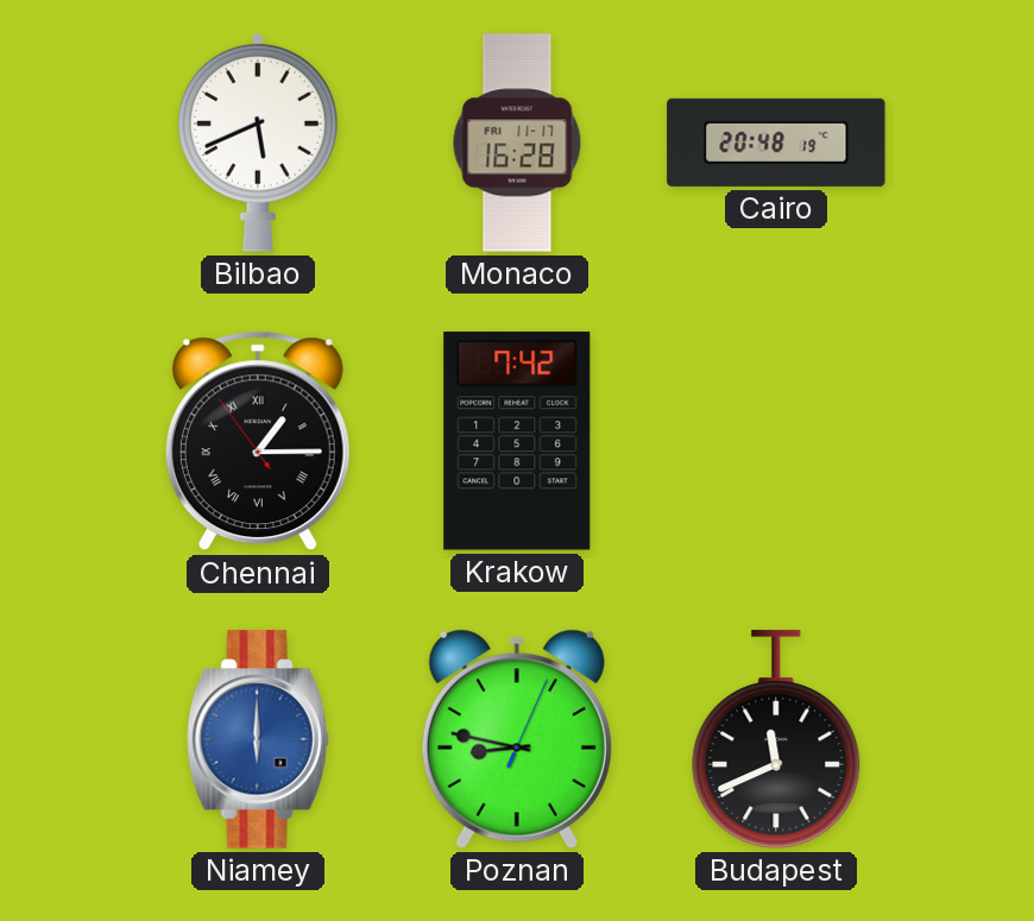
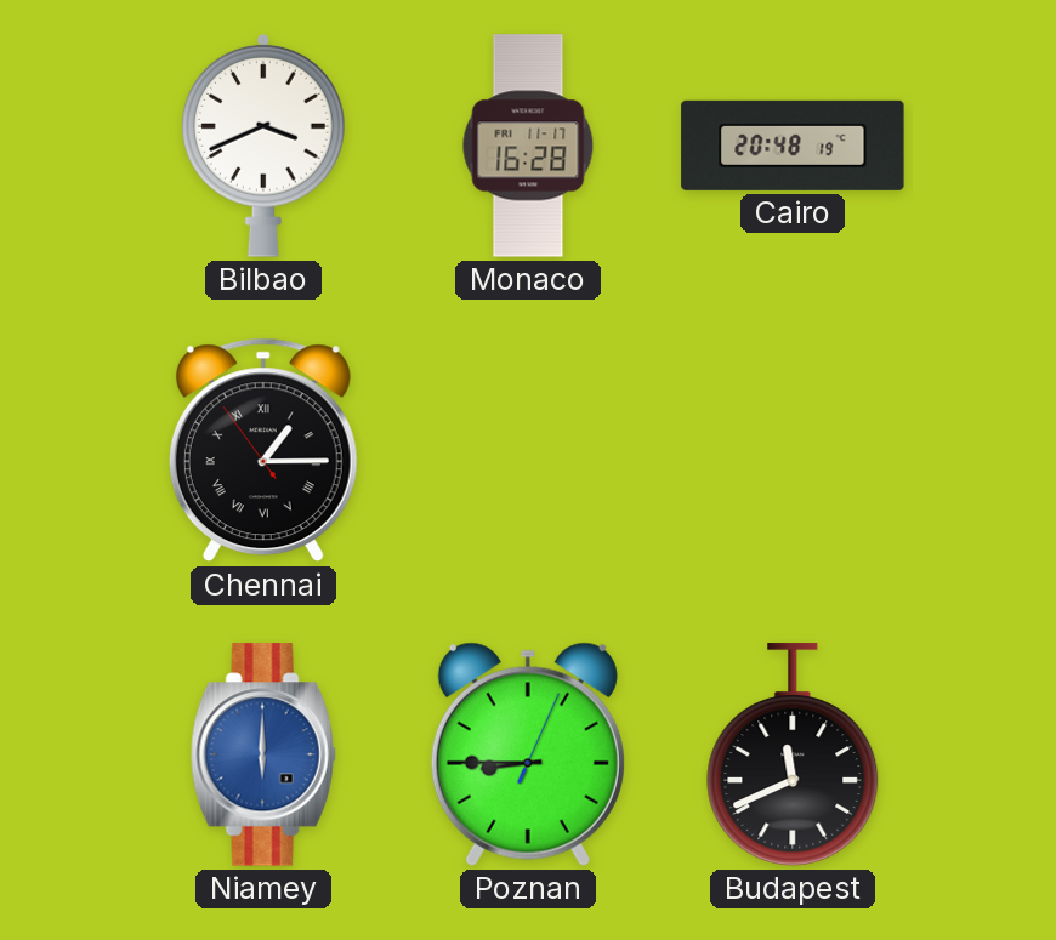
Bilbao: 5:41 -> 3:41 (263, 146)
Krakow: 7:42 -> none (517, 441)
Poznan: 8:47 -> 8:45 (528, 754)
